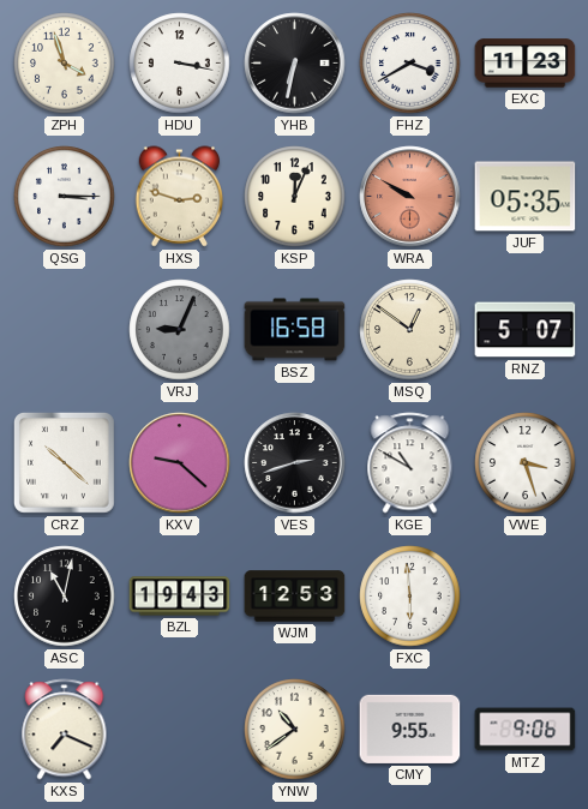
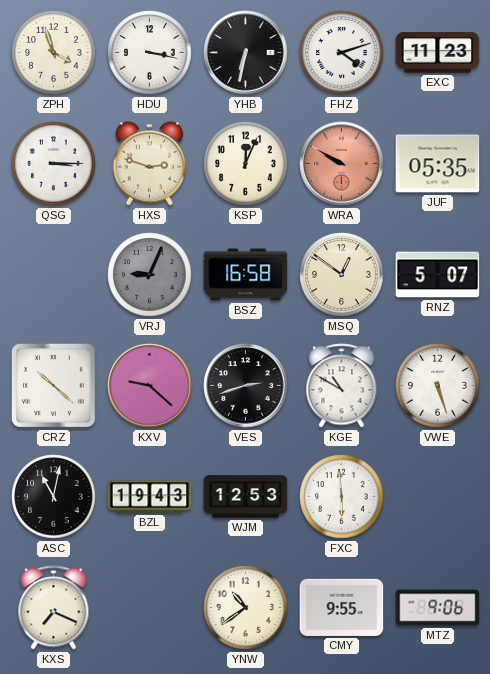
FHZ: 3:40 -> 4:12 (342, 53)
VWE: 3:27 -> 5:27 (438, 386)
